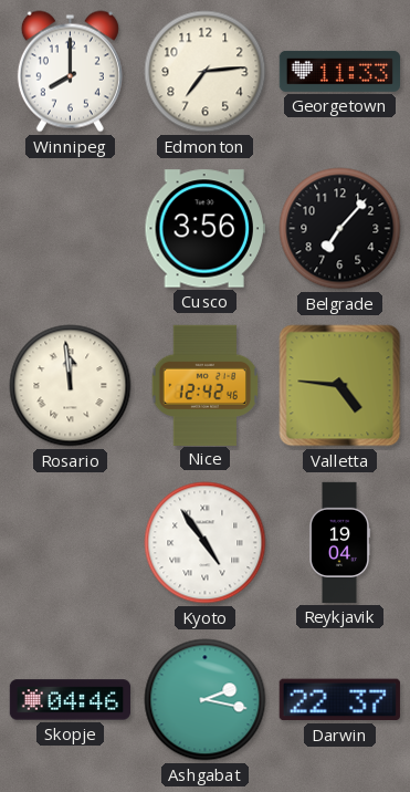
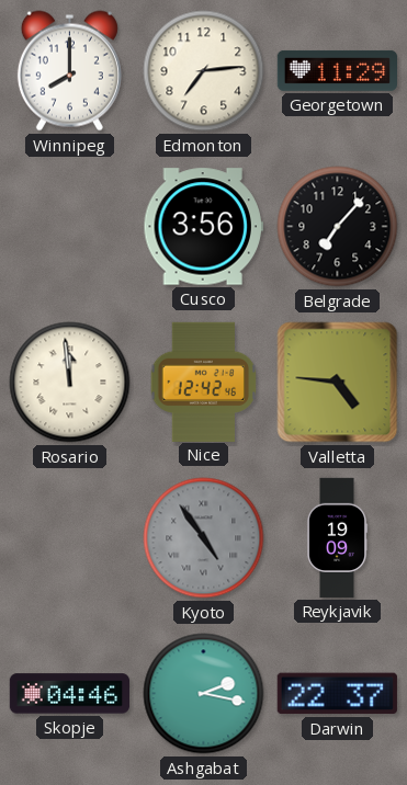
Georgetown: 11:33 -> 11:29 (337, 70)
Kyoto dial: white -> grey (204, 538)
Reykjavik: 19:04 -> 19:09 (337, 538)
